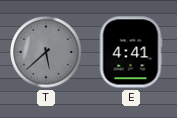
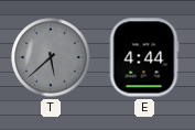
E: 4:41 -> 4:44 (144, 57)
